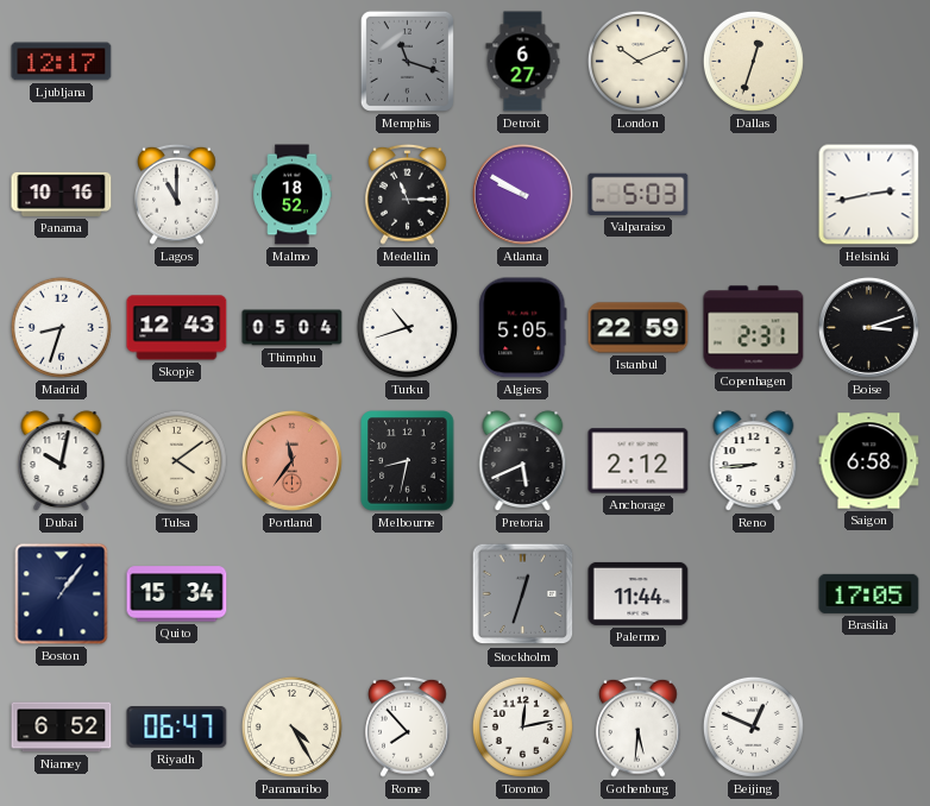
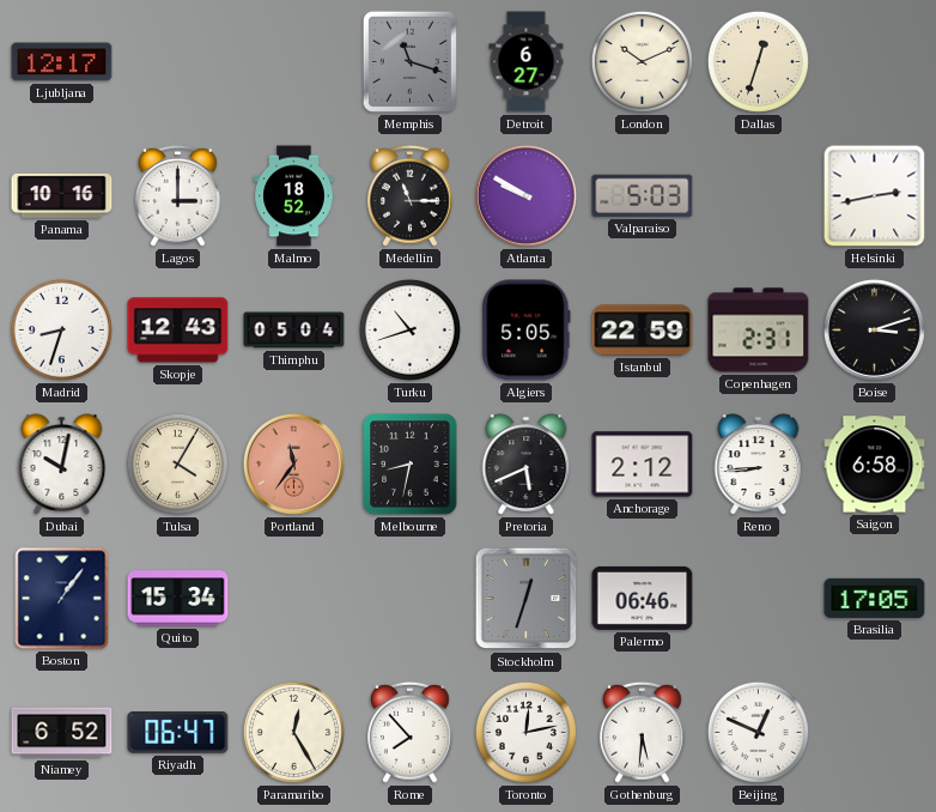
Lagos: 11:00 -> 3:00 (178, 195)
Tulsa: 4:09 -> 4:05 (177, 463)
Palermo: 11:44 -> 06:46 (643, 598)
Paramaribo: 4:25 -> 12:25 (293, 732)
